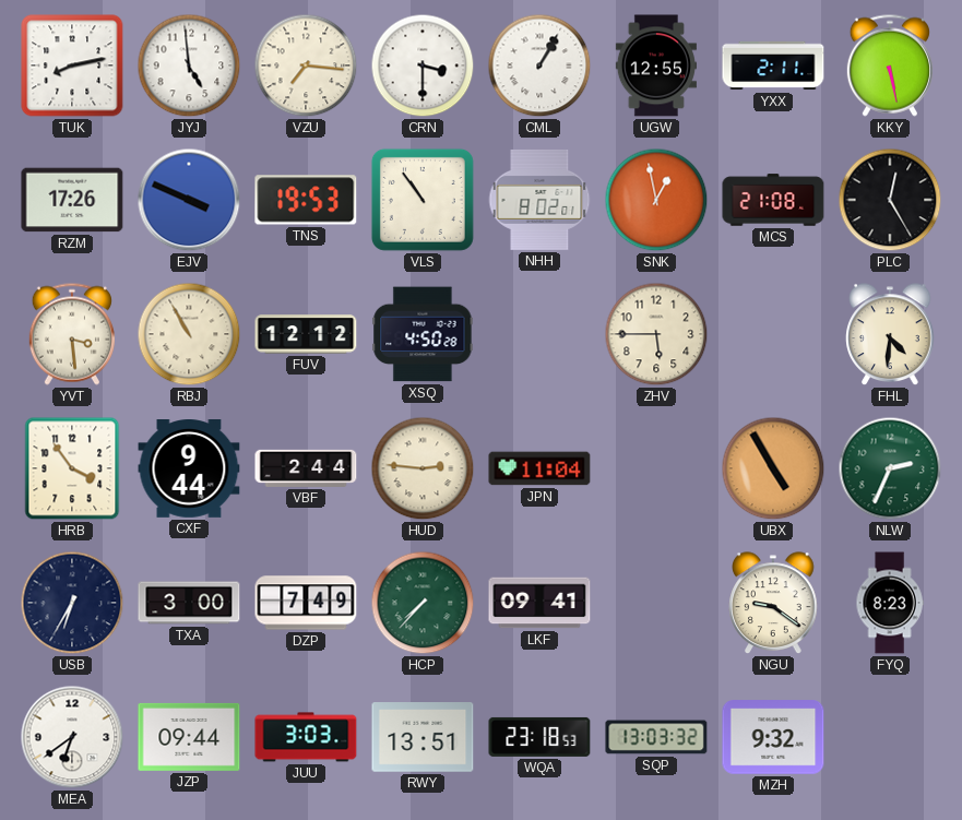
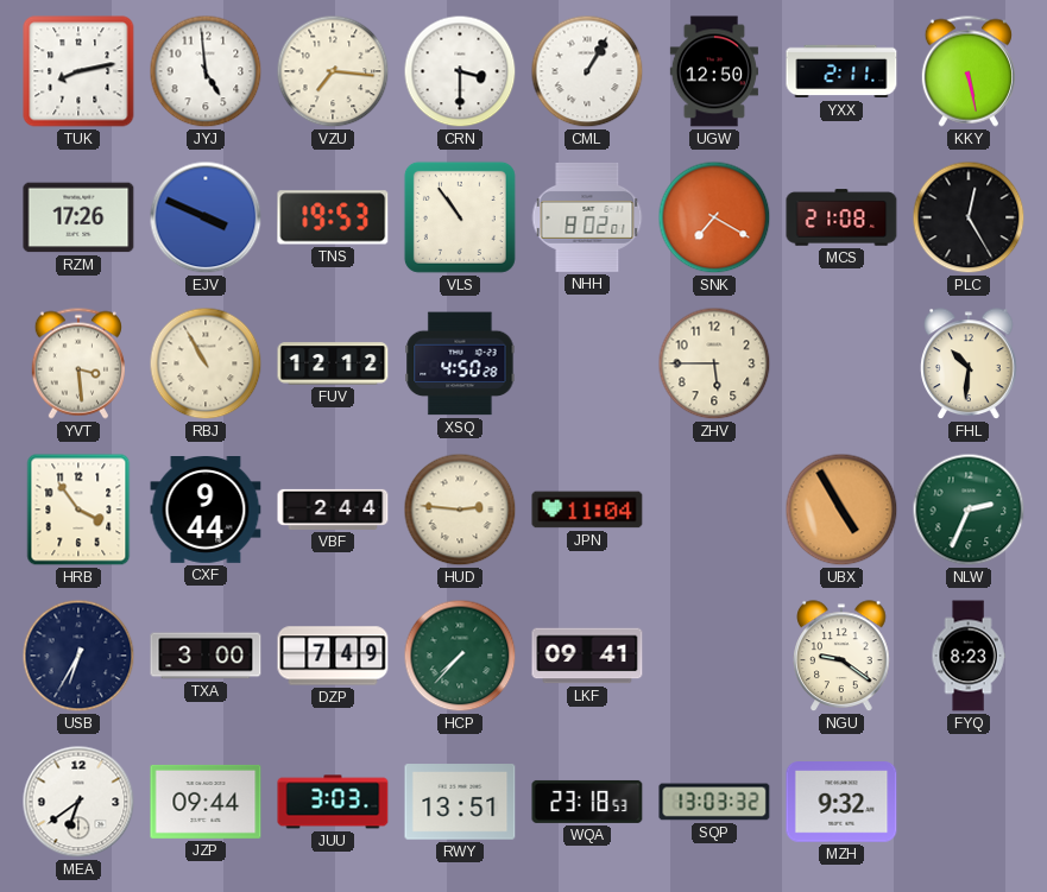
UGW: 12:55 -> 12:50 (714, 71)
SNK: 12:58 -> 7:20 (714, 217)
FHL: 4:31 -> 10:31 (969, 363)
